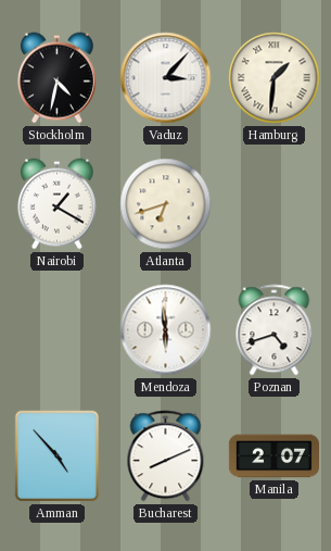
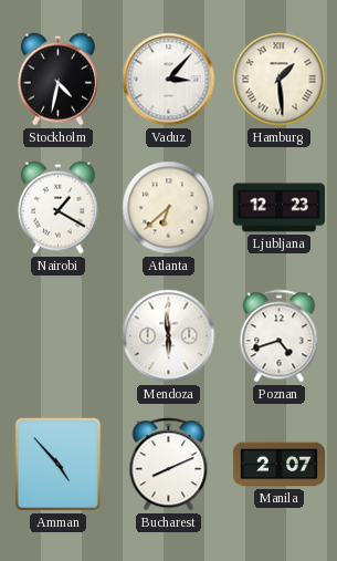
Hamburg: 1:31 -> 1:29 (280, 80)
Atlanta: 6:42 -> 6:38 (169, 208)
Ljubljana: none -> 12:23 (278, 208)
